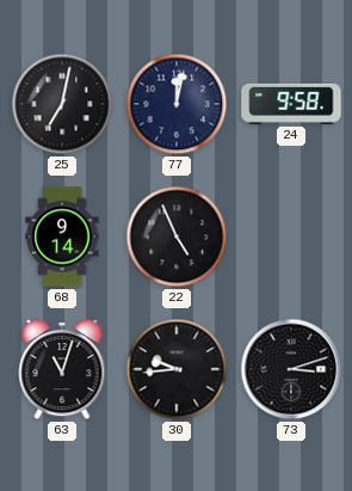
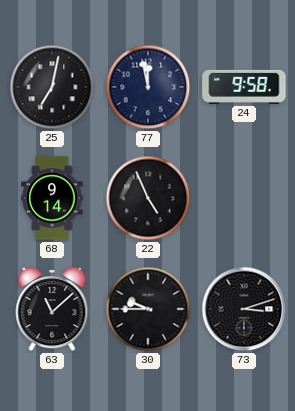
77: 12:02 -> 11:58 (148, 87)
63: 11:03 -> 11:08 (52, 310)
30: 9:44 -> 9:45 (148, 309)
